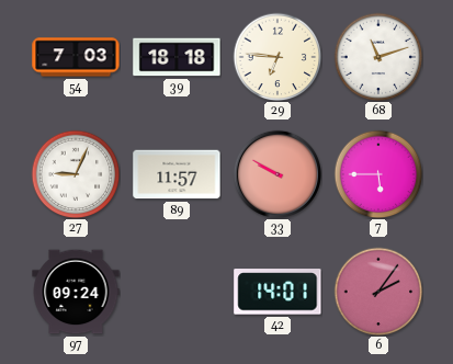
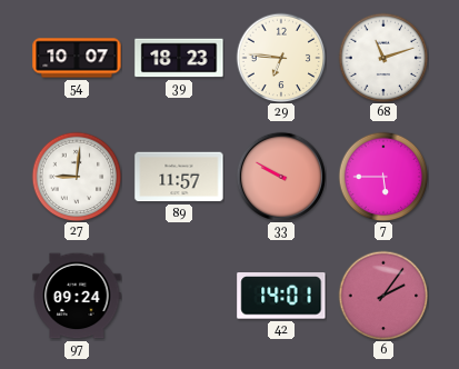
54: 7:03 -> 10:07 (77, 58)
39: 18:18 -> 18:23 (179, 58)
27: 9:04 -> 9:01 (77, 177)
